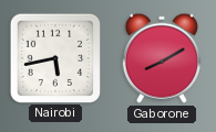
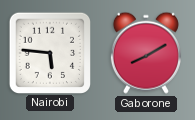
Nairobi: 5:43 -> 5:46 (49, 52)
